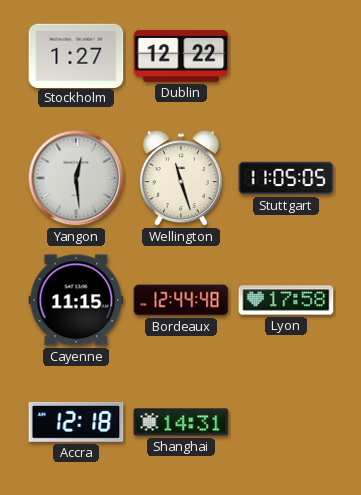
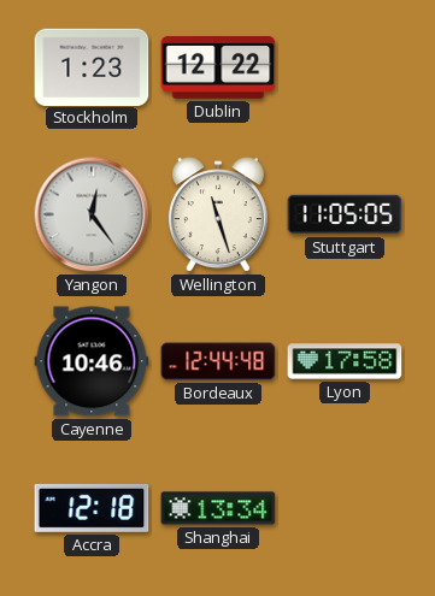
Stockholm: 1:27 -> 1:23 (92, 66)
Yangon: 12:29 -> 12:24 (92, 214)
Cayenne: 11:15 -> 10:46 (92, 361)
Shanghai: 14:31 -> 13:34 (218, 508)
